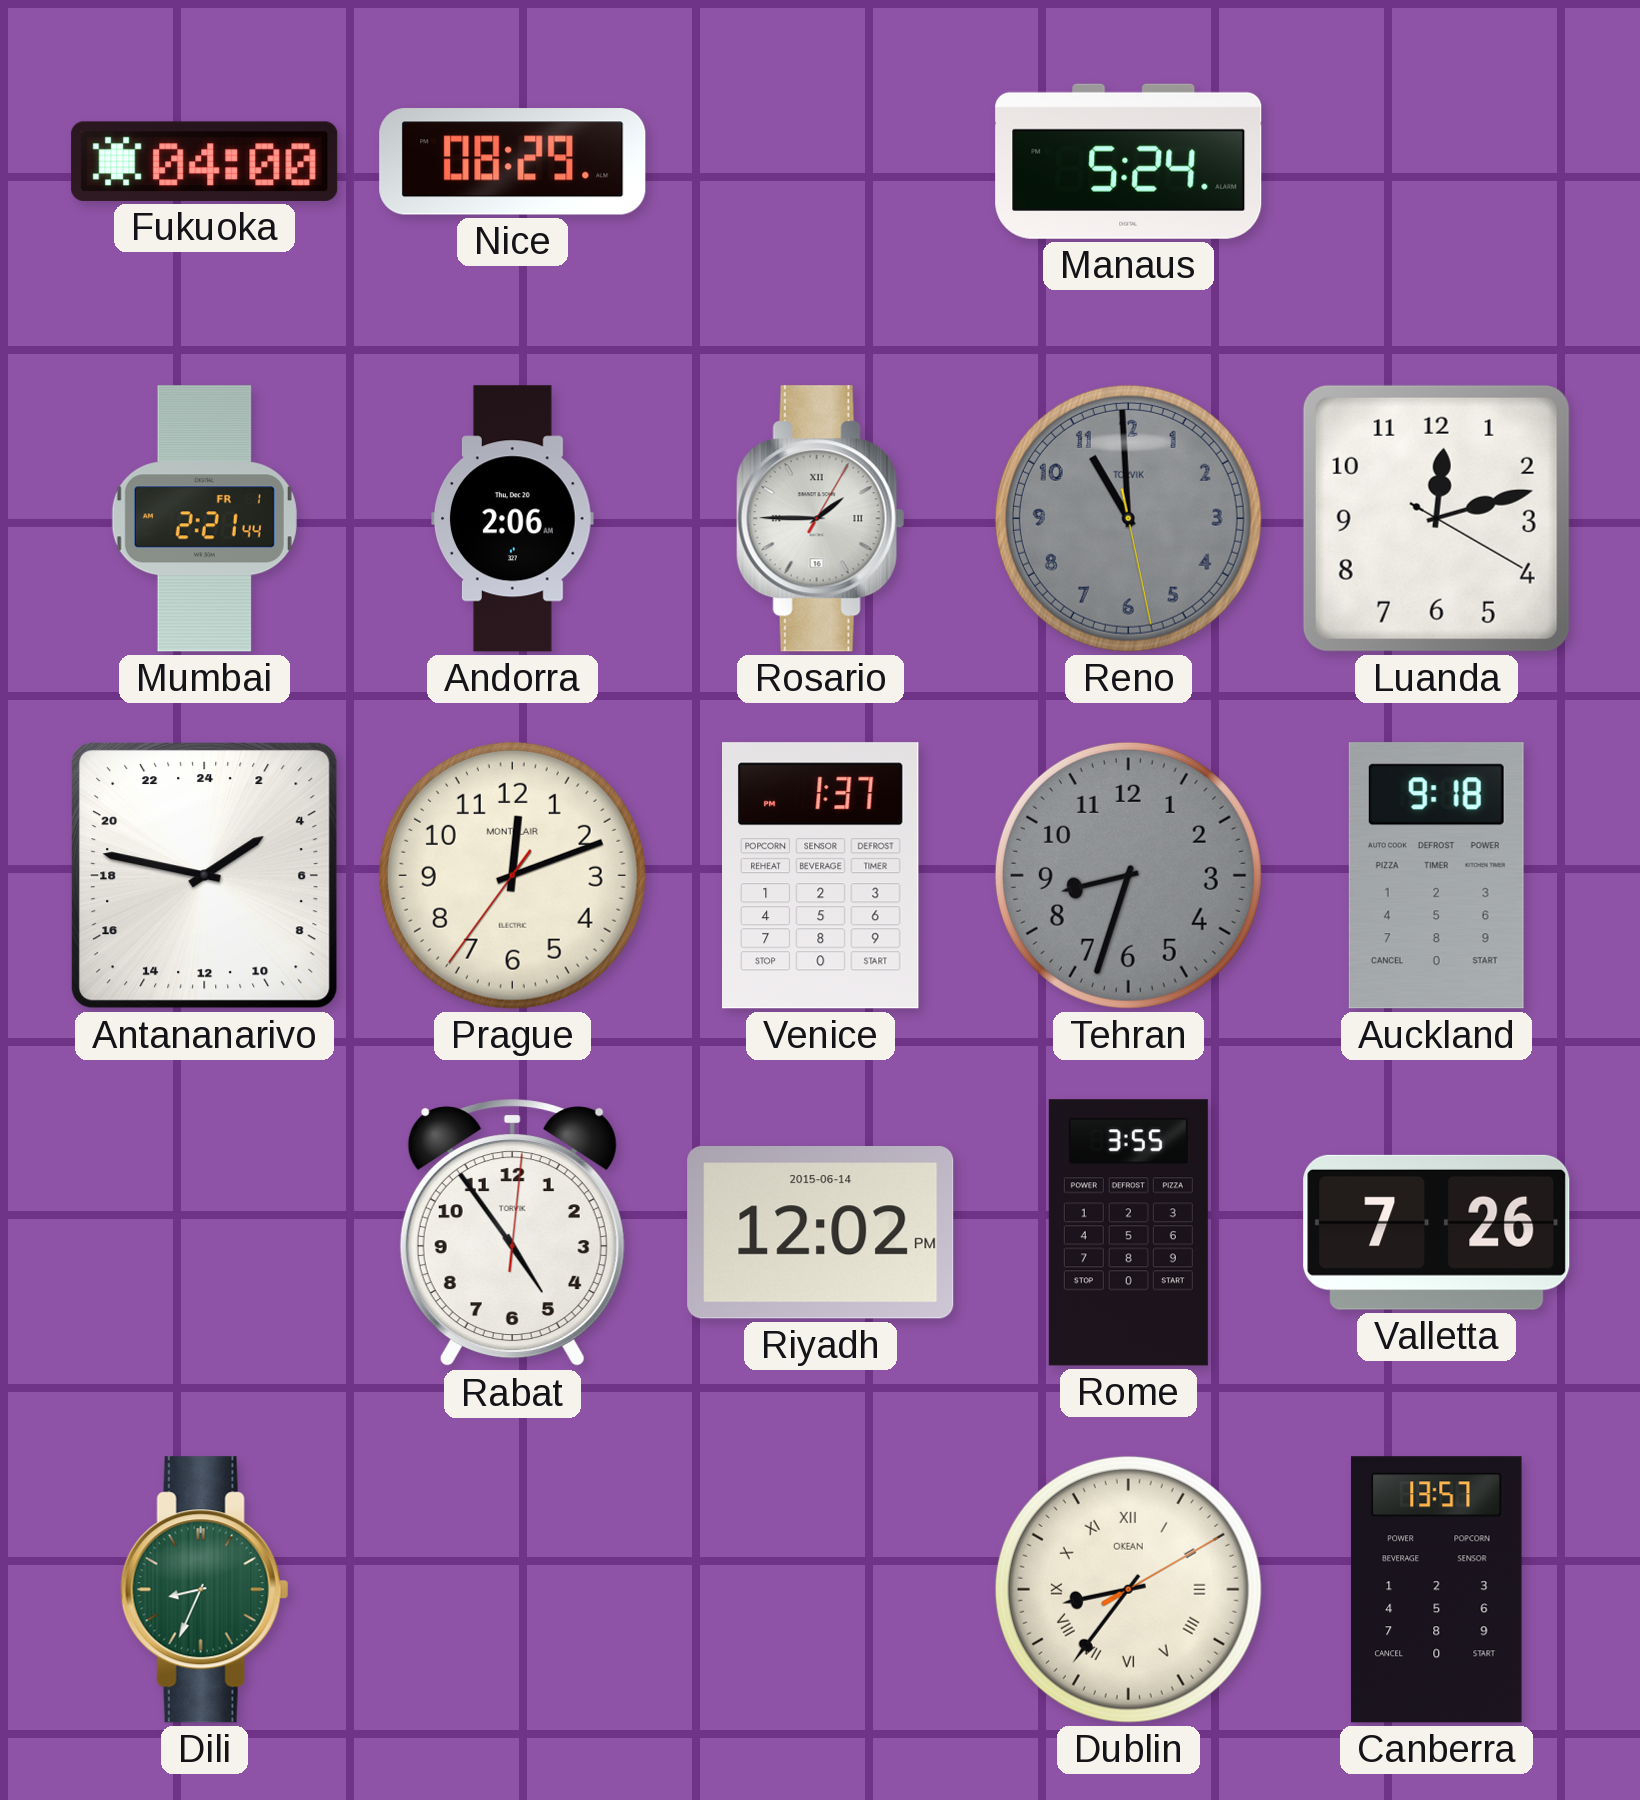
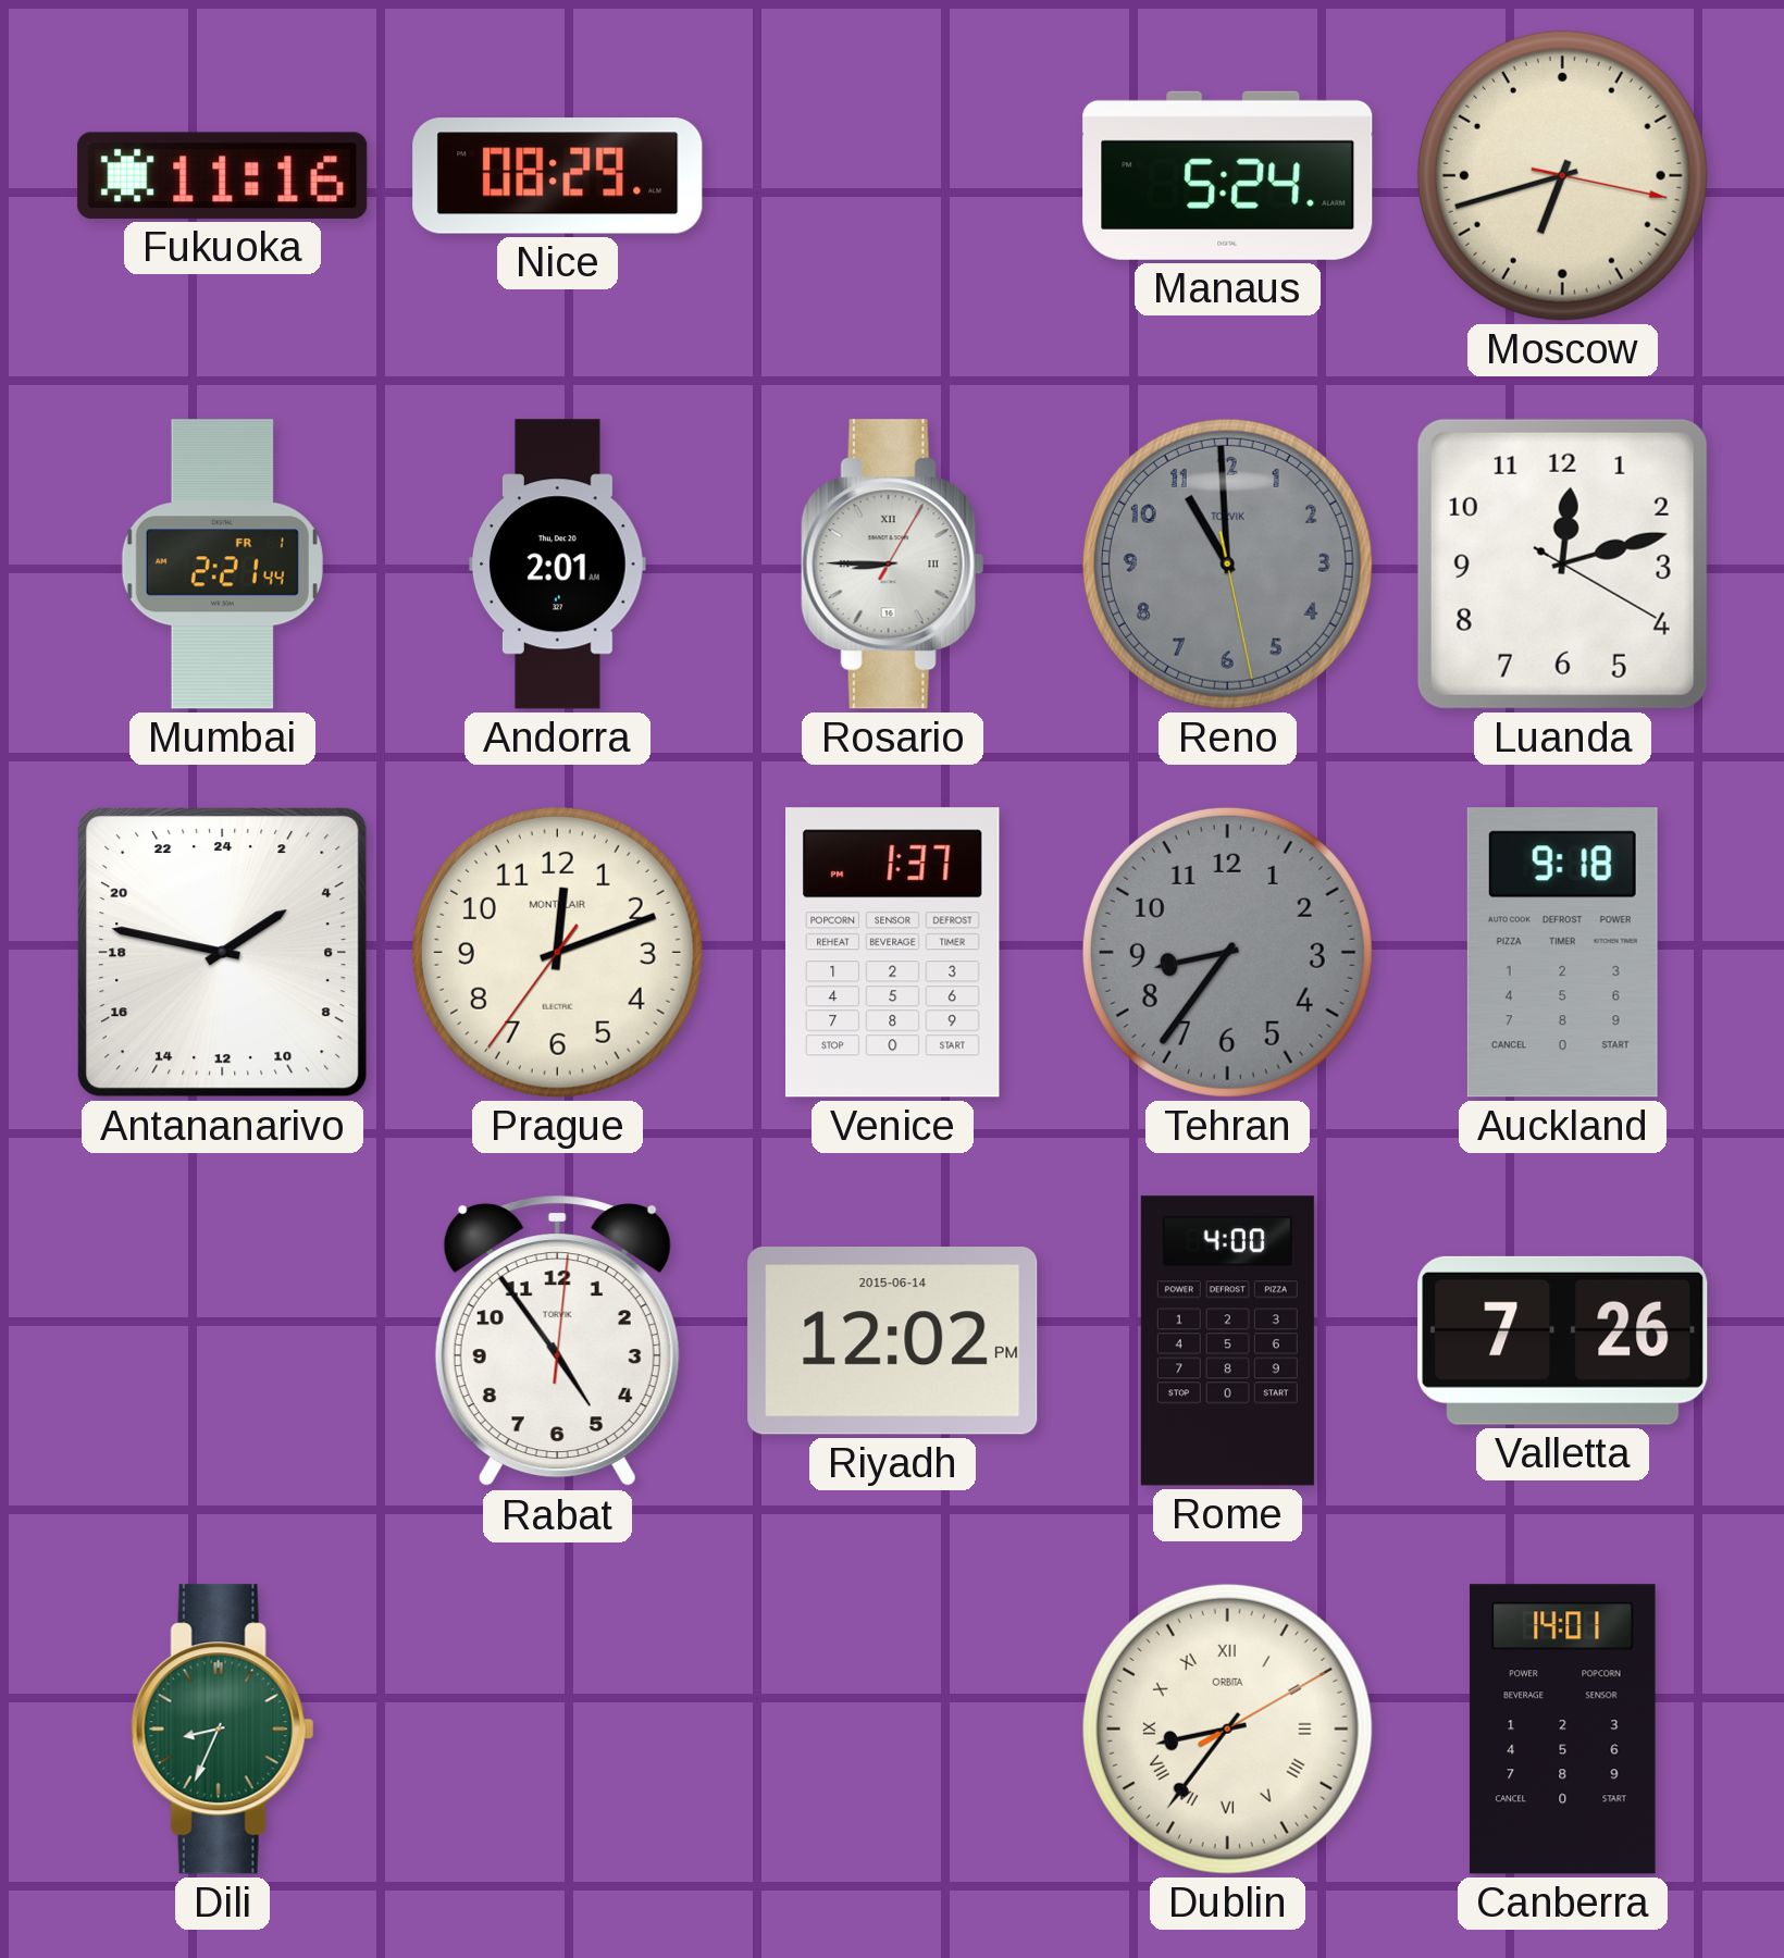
Fukuoka: 04:00 -> 11:16 (223, 175)
Moscow: none -> 6:42 (1562, 175)
Andorra: 2:06 -> 2:01 (558, 565)
Rosario: 1:45 -> 8:45 (892, 565)
Tehran: 8:33 -> 8:36 (1227, 952)
Rome: 3:55 -> 4:00 (1227, 1341)
Dublin brand: OKEAN -> ORBITA (1227, 1728)
Canberra: 13:57 -> 14:01 (1563, 1730)
